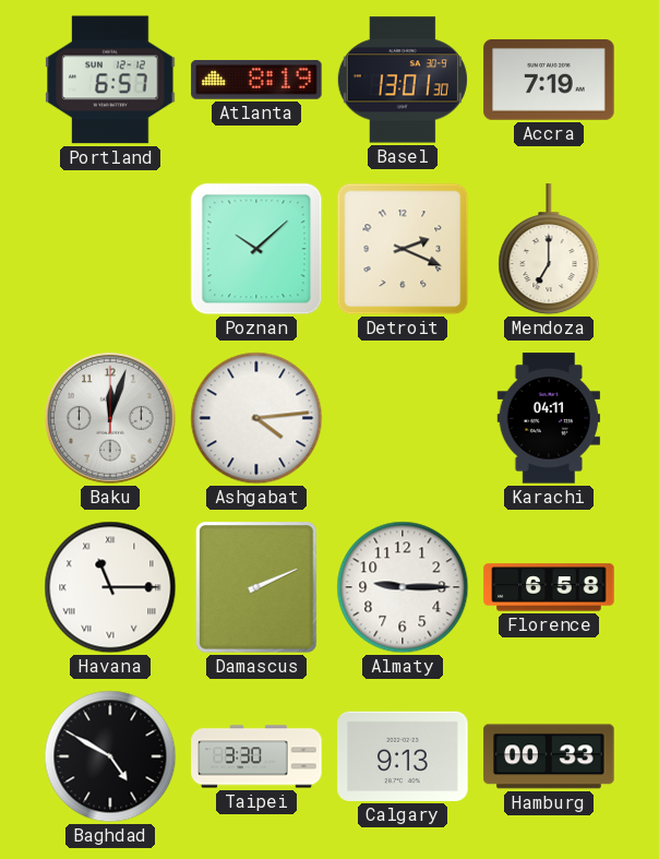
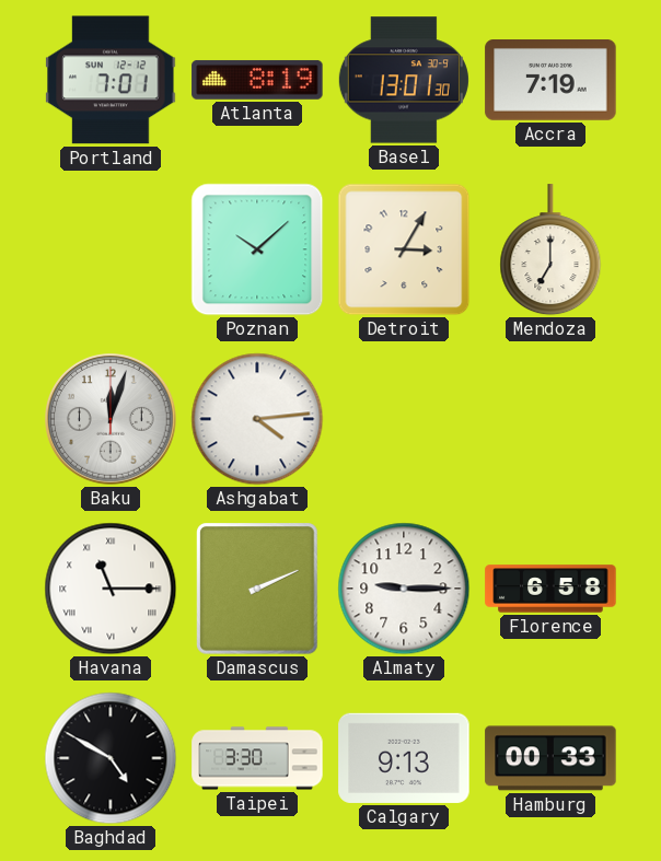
Portland: 6:57 -> 7:01 (111, 80)
Detroit: 2:19 -> 3:05 (404, 249)
Karachi: 04:11 -> none (549, 418)
